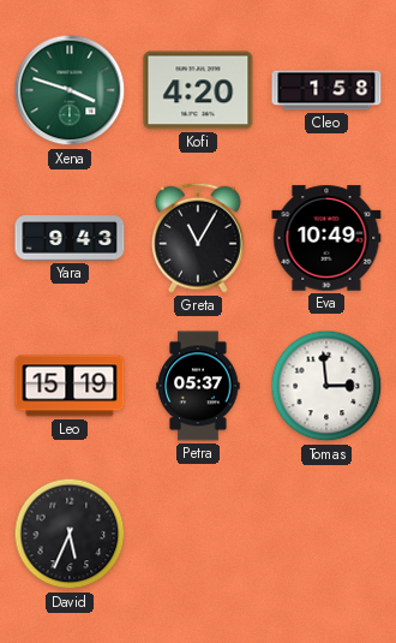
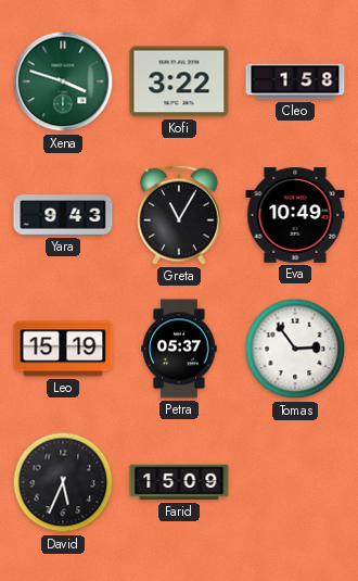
Kofi: 4:20 -> 3:22 (179, 81)
Tomas: 2:59 -> 2:54 (295, 349)
Farid: none -> 15:09 (179, 482)
